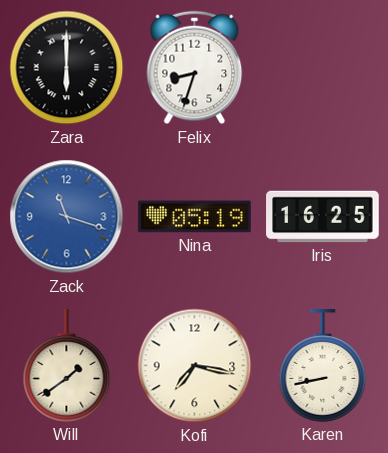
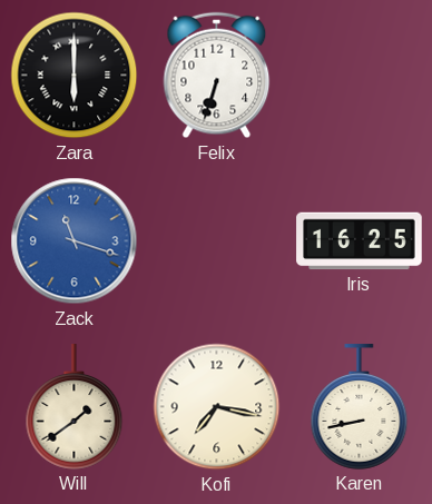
Felix: 8:33 -> 6:33 (217, 76)
Nina: 05:19 -> none (195, 217)
